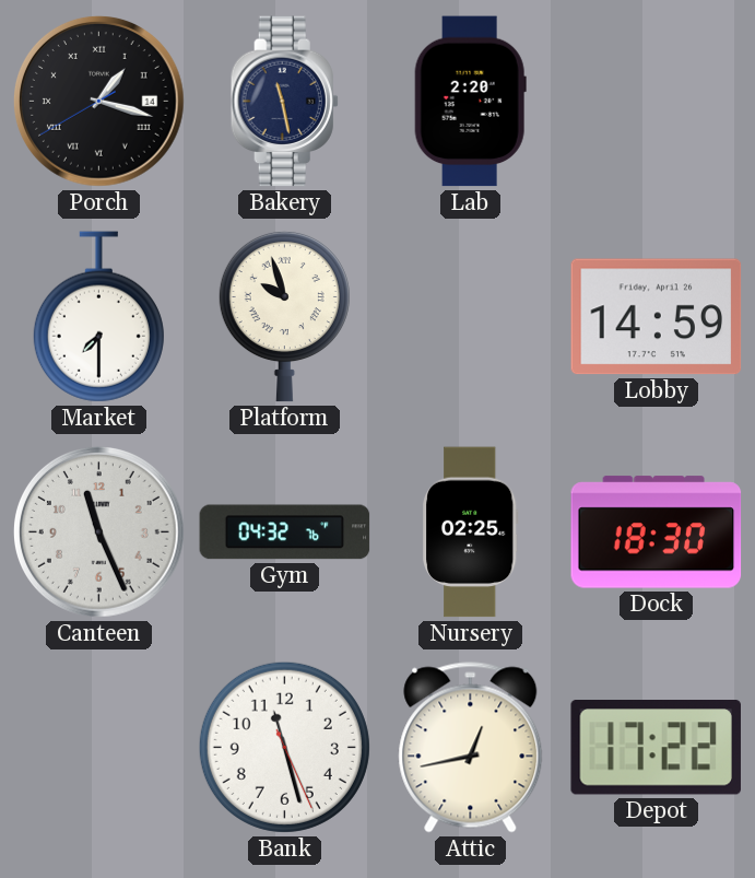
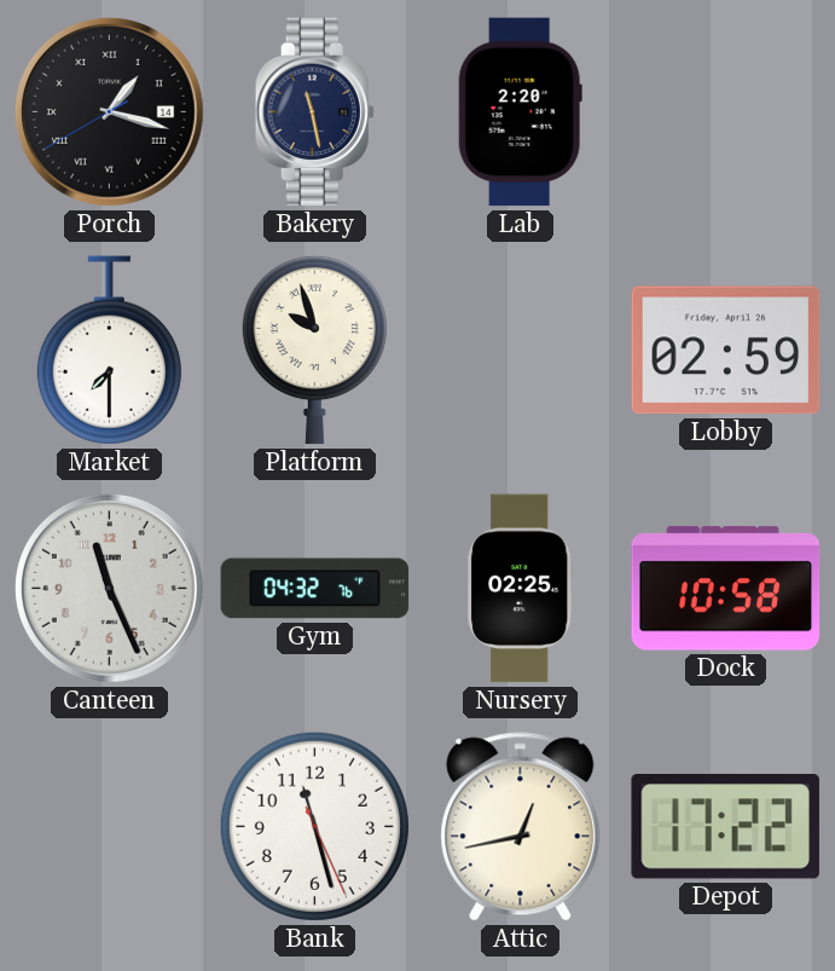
Lobby: 14:59 -> 02:59 (726, 351)
Dock: 18:30 -> 10:58 (726, 589)
